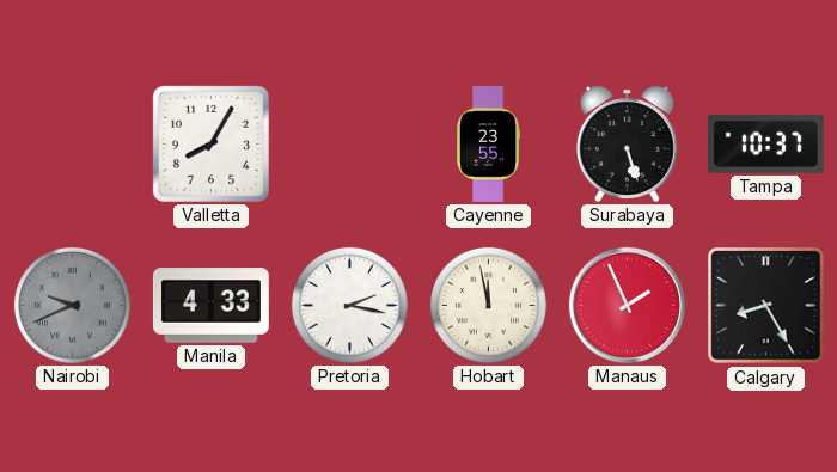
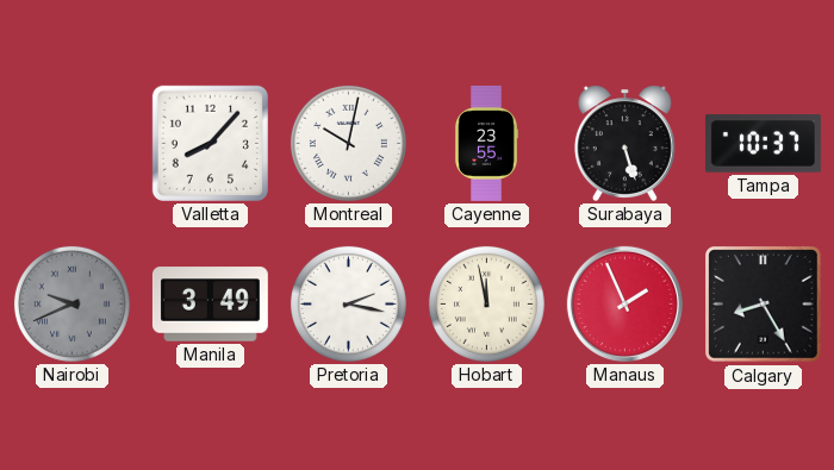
Valletta: 8:05 -> 8:07 (210, 143)
Montreal: none -> 10:02 (348, 143)
Manila: 4:33 -> 3:49 (210, 305)
